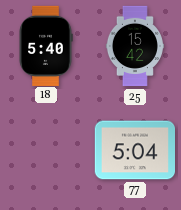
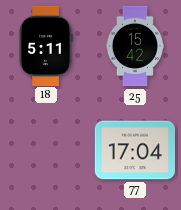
18: 5:40 -> 5:11 (46, 45)
77: 5:04 -> 17:04 (134, 150)
